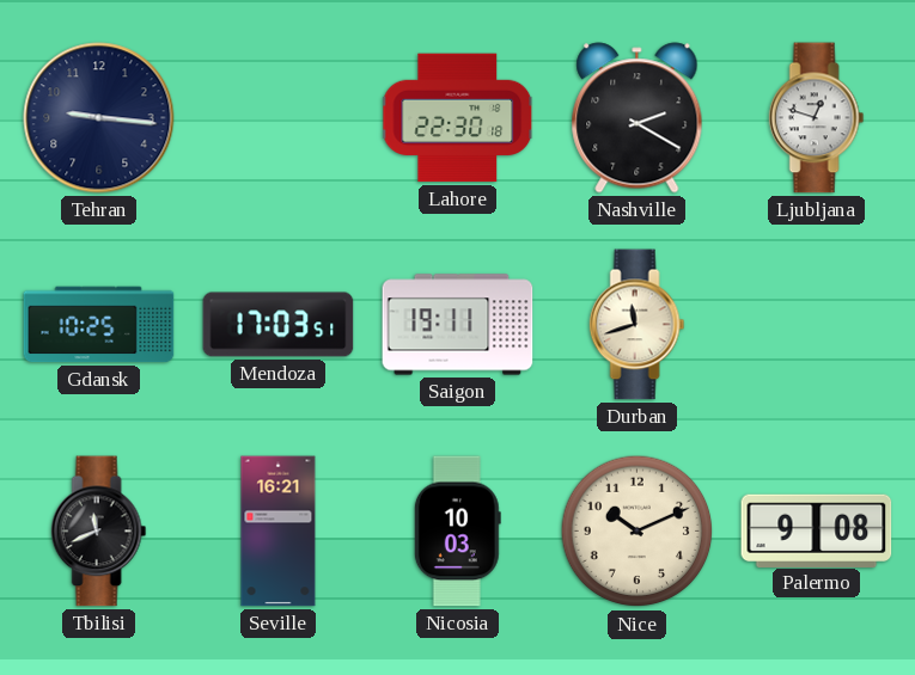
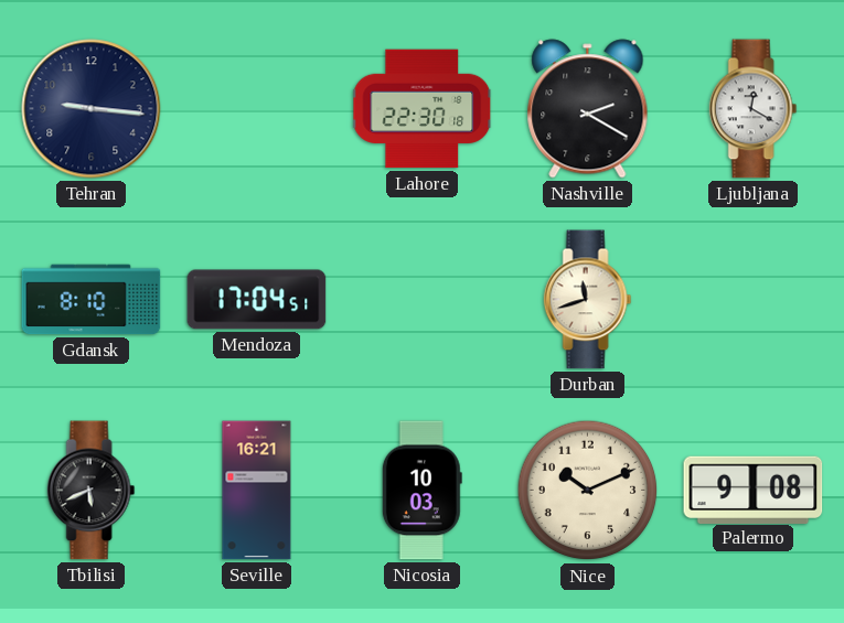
Ljubljana: 12:48 -> 12:20 (754, 109)
Gdansk: 10:25 -> 8:10 (92, 300)
Mendoza: 17:03 -> 17:04 (257, 300)
Saigon: 19:11 -> none (458, 325)
Tbilisi: 11:41 -> 5:41 (92, 491)
